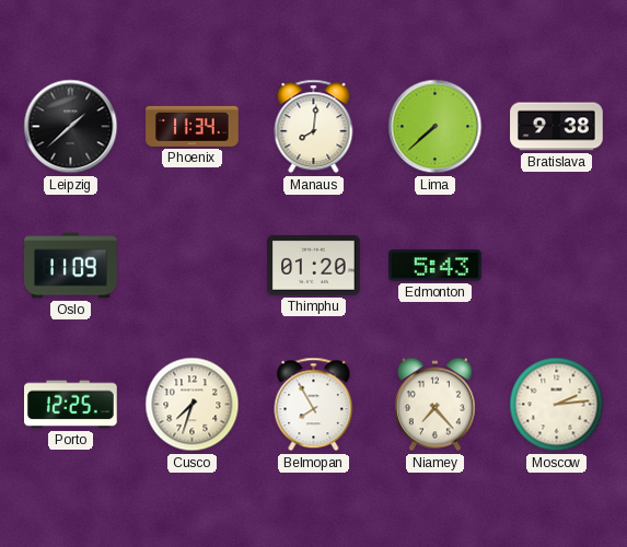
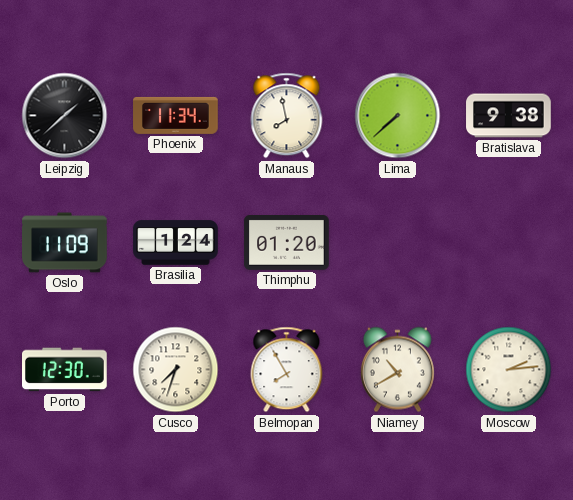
Manaus: 8:01 -> 7:58 (287, 116)
Brasilia: none -> 1:24 (176, 243)
Edmonton: 5:43 -> none (436, 266)
Porto: 12:25 -> 12:30 (65, 370)
Niamey: 7:23 -> 10:40 (397, 370)
